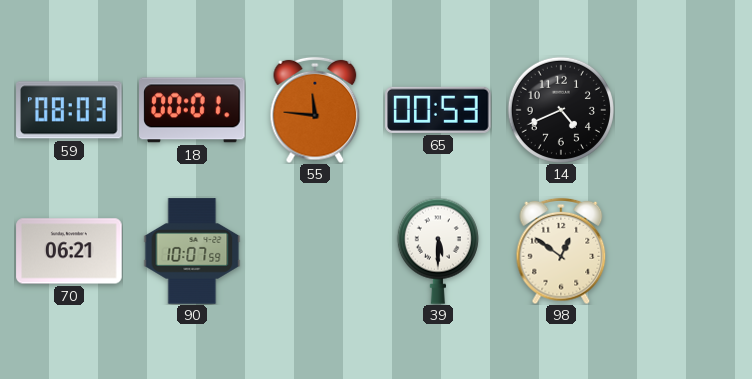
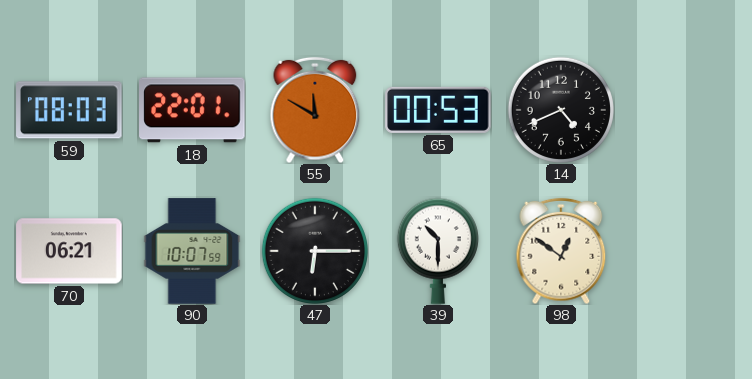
18: 00:01 -> 22:01 (192, 110)
55: 11:46 -> 11:50 (315, 110)
47: none -> 6:15 (315, 251)
39: 5:30 -> 10:30 (438, 251)
